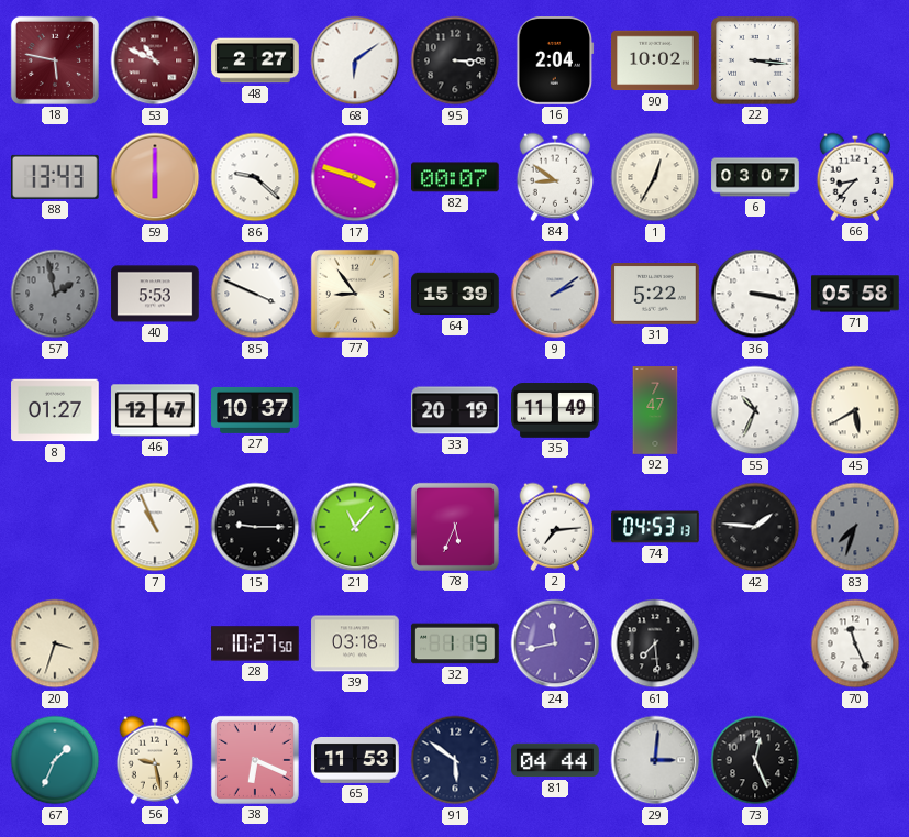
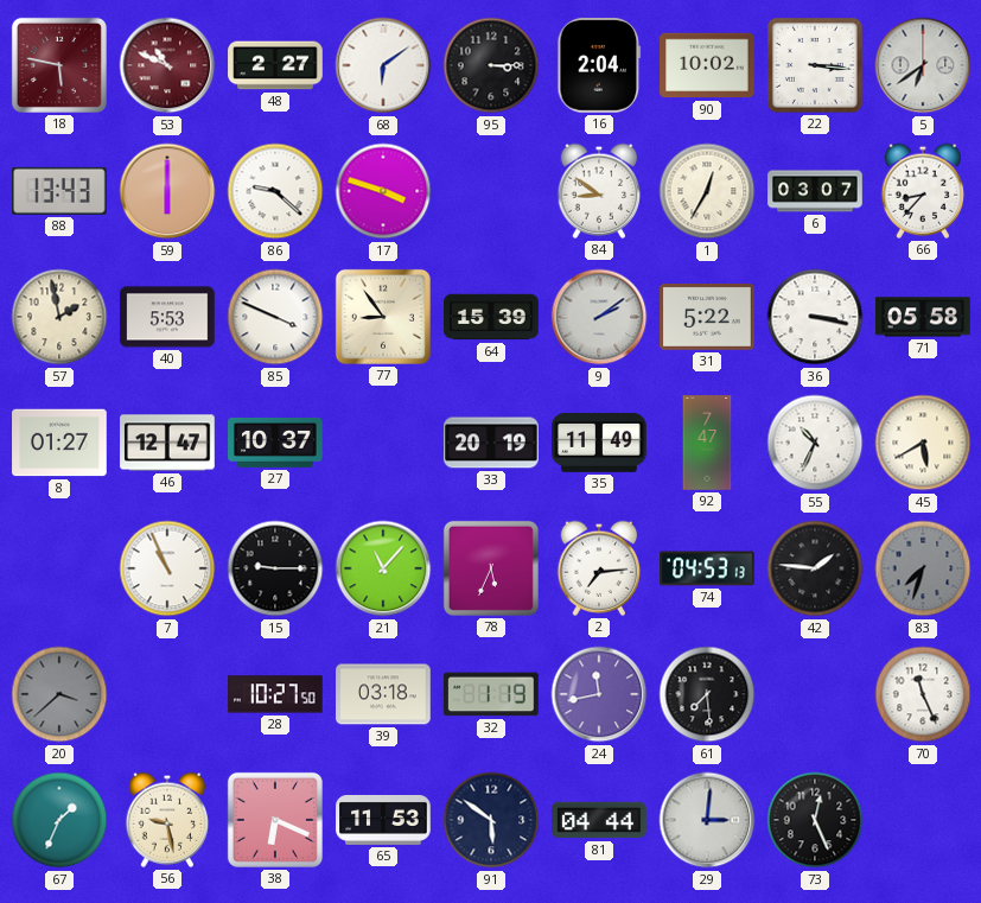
5: none -> 6:39 (923, 65)
82: 00:07 -> none (456, 177)
57 dial: grey -> cream (59, 317)
20: 3:33 -> 3:38 (59, 694)
20 dial: cream -> grey (59, 694)
